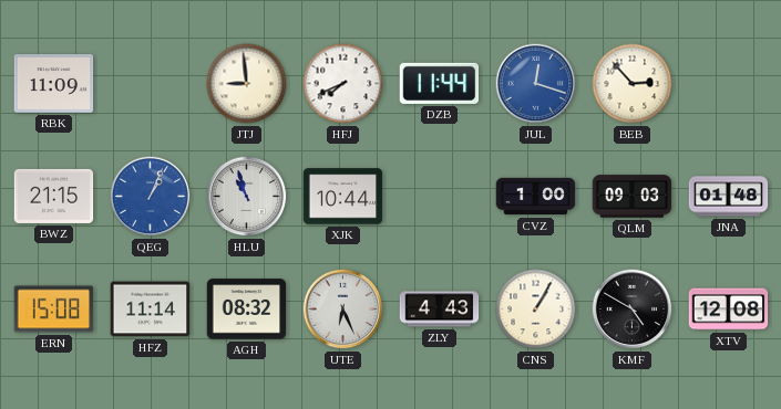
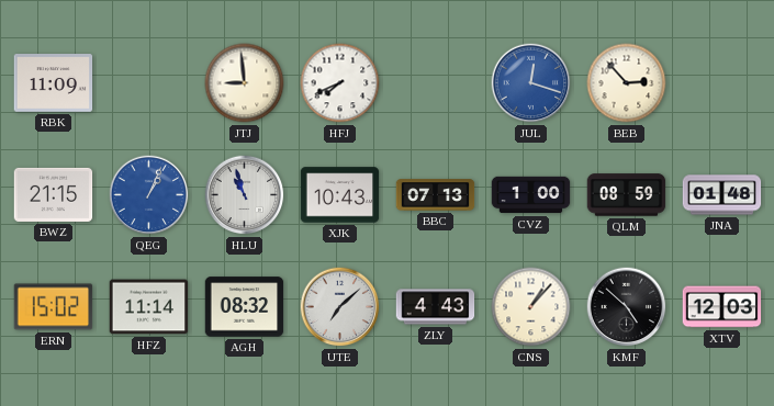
DZB: 11:44 -> none (440, 83)
XJK: 10:44 -> 10:43 (340, 195)
BBC: none -> 07:13 (436, 195)
QLM: 09:03 -> 08:59 (627, 195)
ERN: 15:08 -> 15:02 (54, 307)
UTE: 6:26 -> 7:08 (340, 307)
CNS: 1:05 -> 1:07 (531, 307)
KMF: 4:50 -> 4:52 (627, 307)
XTV: 12:08 -> 12:03 (722, 307)
